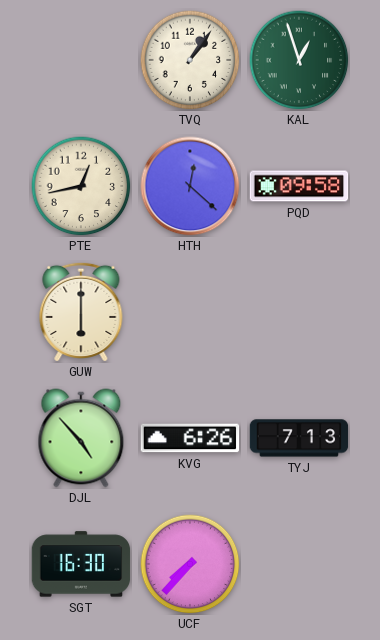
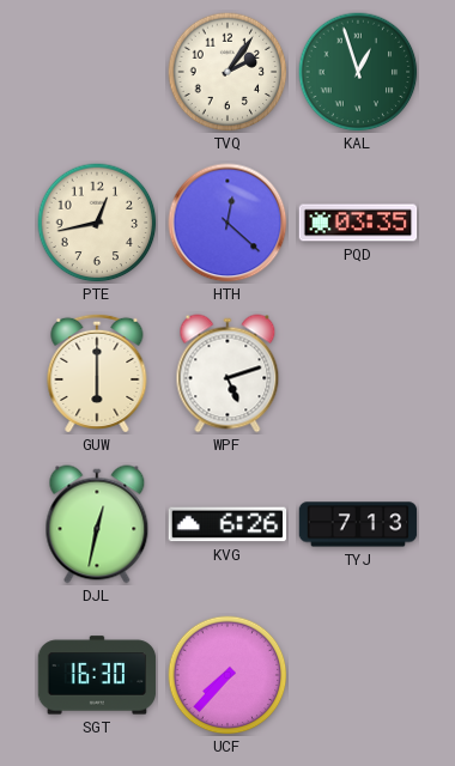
TVQ: 1:06 -> 2:06 (227, 72)
PQD: 09:58 -> 03:35 (358, 223)
WPF: none -> 5:12 (227, 373)
DJL: 4:53 -> 12:32 (97, 524)
